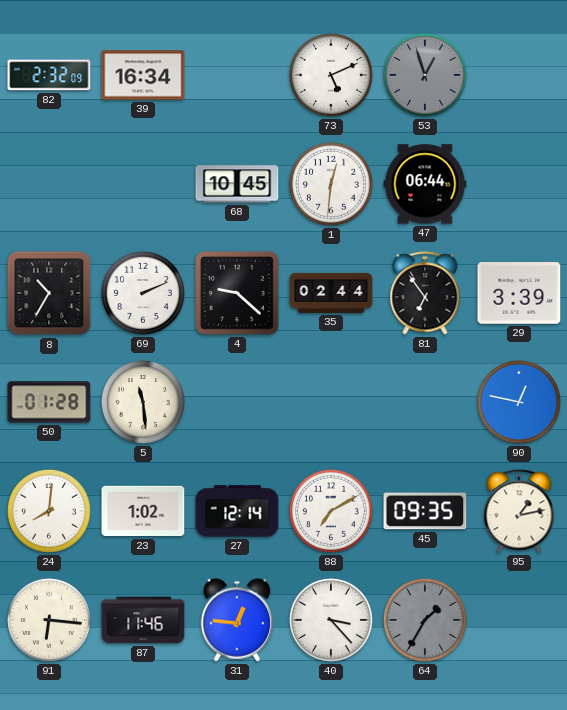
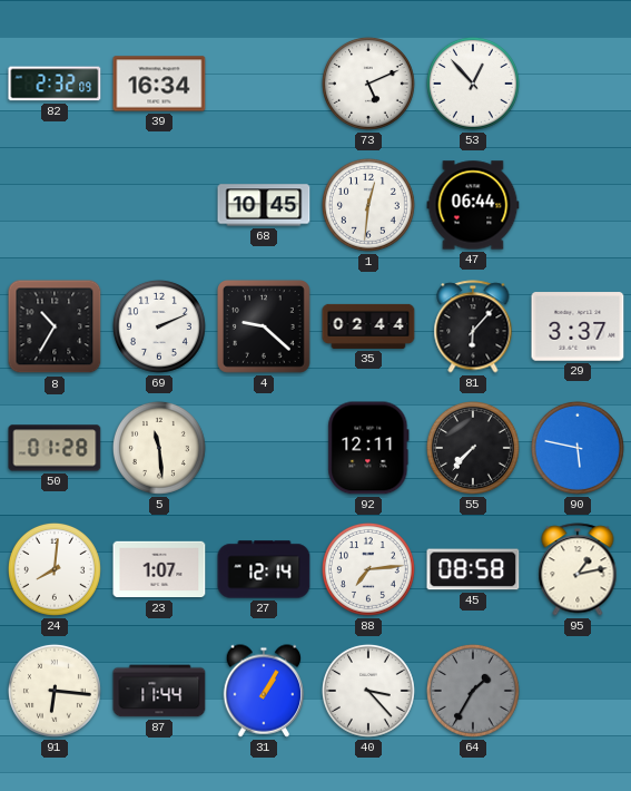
53: 12:57 -> 12:53 (473, 84)
53 dial: grey -> white (473, 84)
81: 6:54 -> 6:07 (473, 326)
29: 3:39 -> 3:37 (578, 326)
92: none -> 12:11 (368, 448)
55: none -> 7:37 (473, 448)
90: 12:47 -> 5:47 (578, 448)
23: 1:02 -> 1:07 (159, 569)
88: 7:10 -> 7:14 (368, 569)
45: 09:35 -> 08:58 (473, 569)
87: 11:46 -> 11:44 (159, 691)
31: 12:46 -> 1:05 (264, 691)
